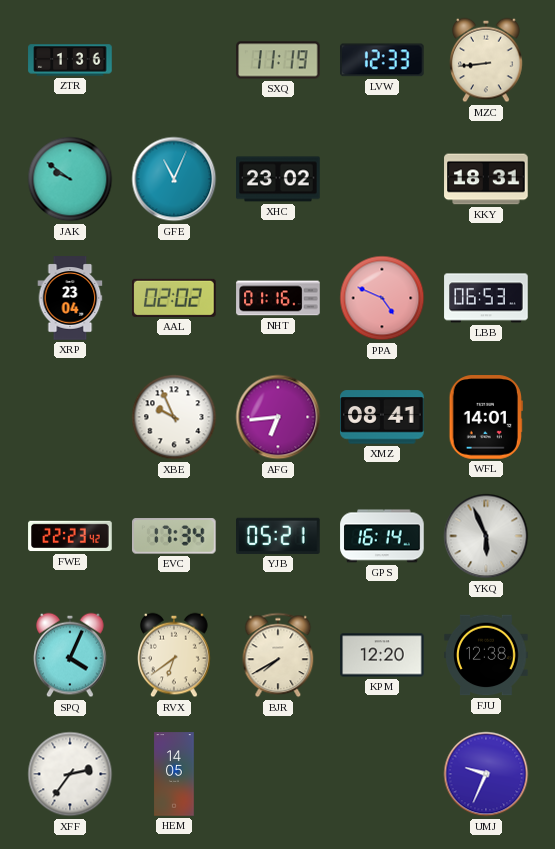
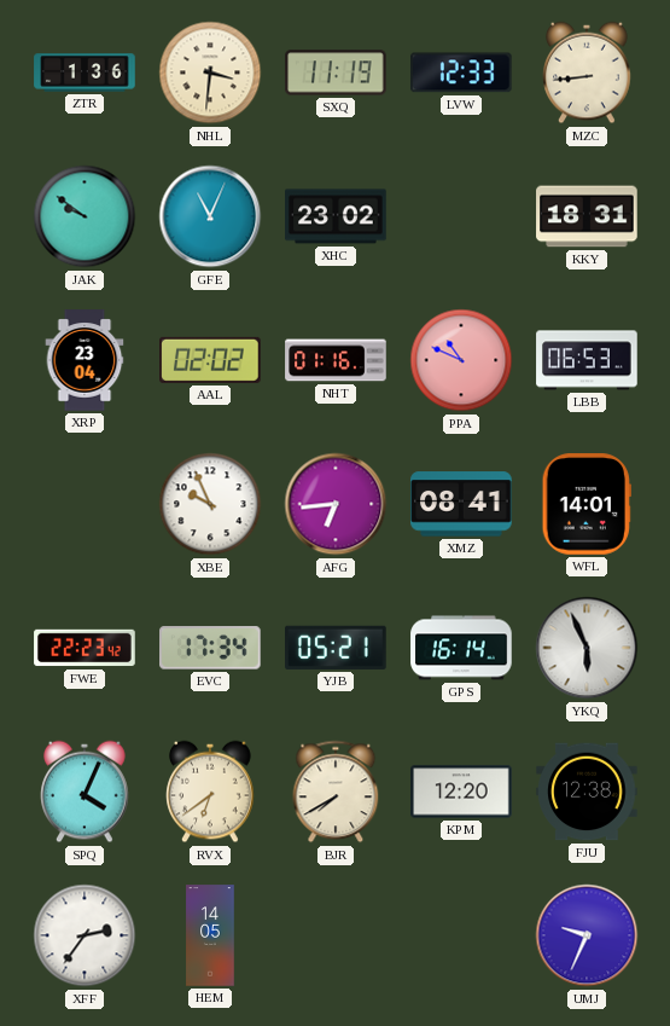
NHL: none -> 3:31 (210, 73)
PPA: 4:49 -> 10:49 (461, 360)
